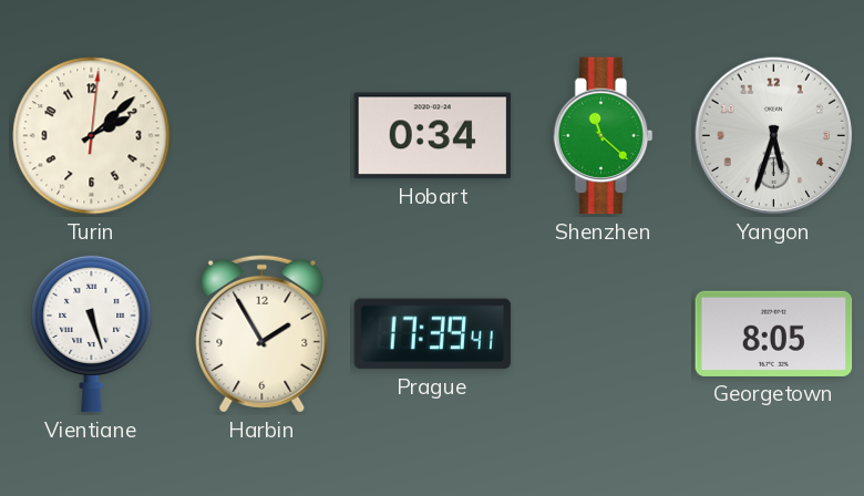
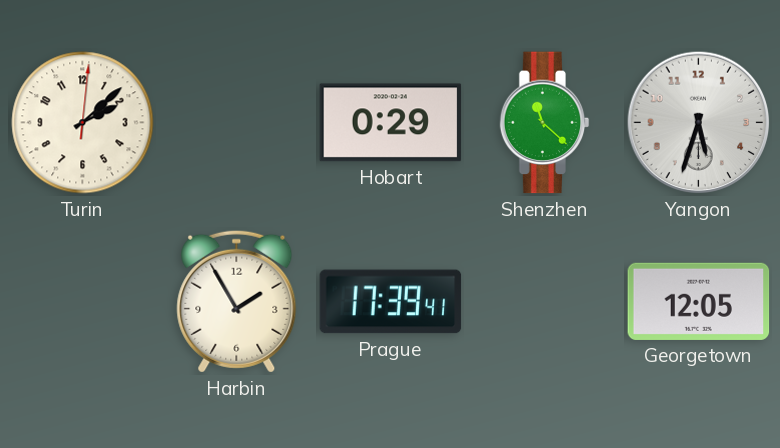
Hobart: 0:34 -> 0:29 (391, 123)
Vientiane: 5:27 -> none (92, 333)
Georgetown: 8:05 -> 12:05 (699, 301)
